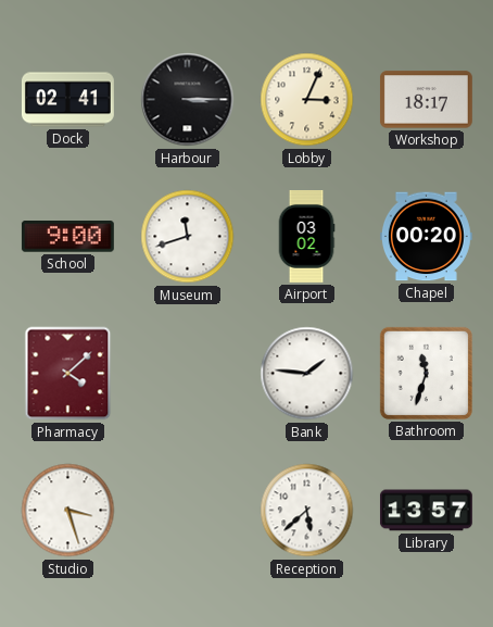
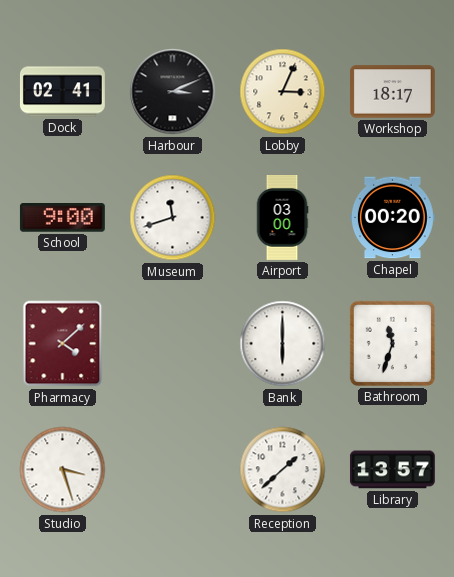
Harbour: 3:15 -> 3:11 (173, 92)
Airport: 03:02 -> 03:00 (282, 218)
Bank: 1:46 -> 6:00 (283, 344)
Reception: 5:38 -> 1:38 (283, 470)
